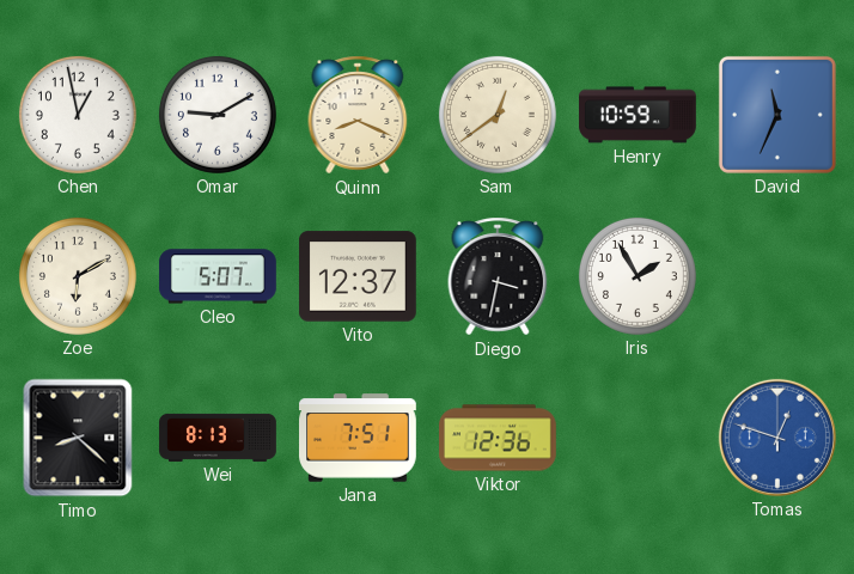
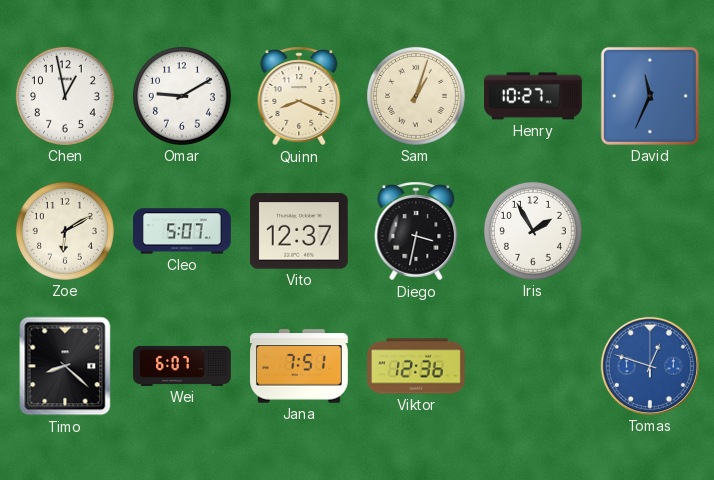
Sam: 12:39 -> 1:03 (416, 96)
Henry: 10:59 -> 10:27 (534, 96)
Wei: 8:13 -> 6:07 (182, 366)
